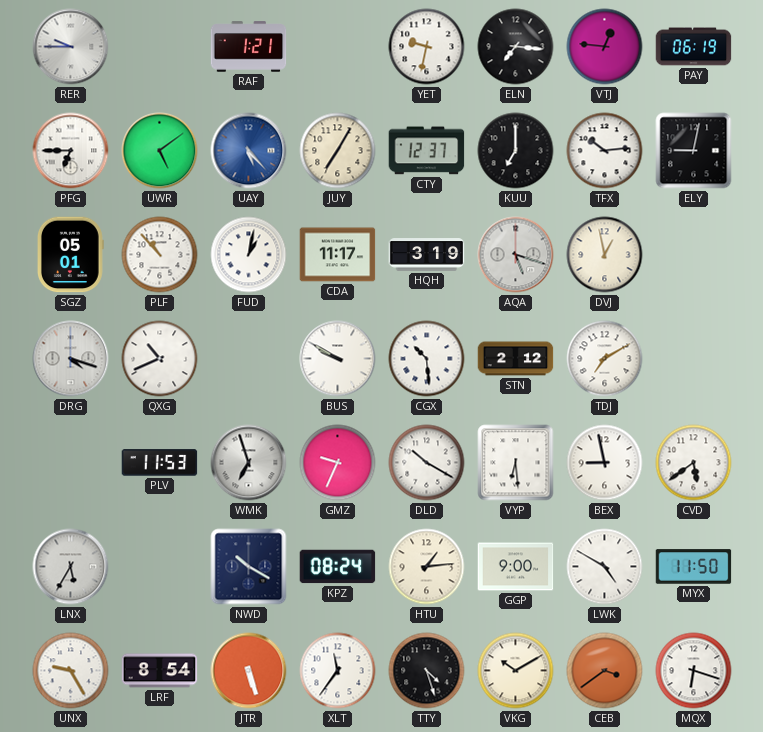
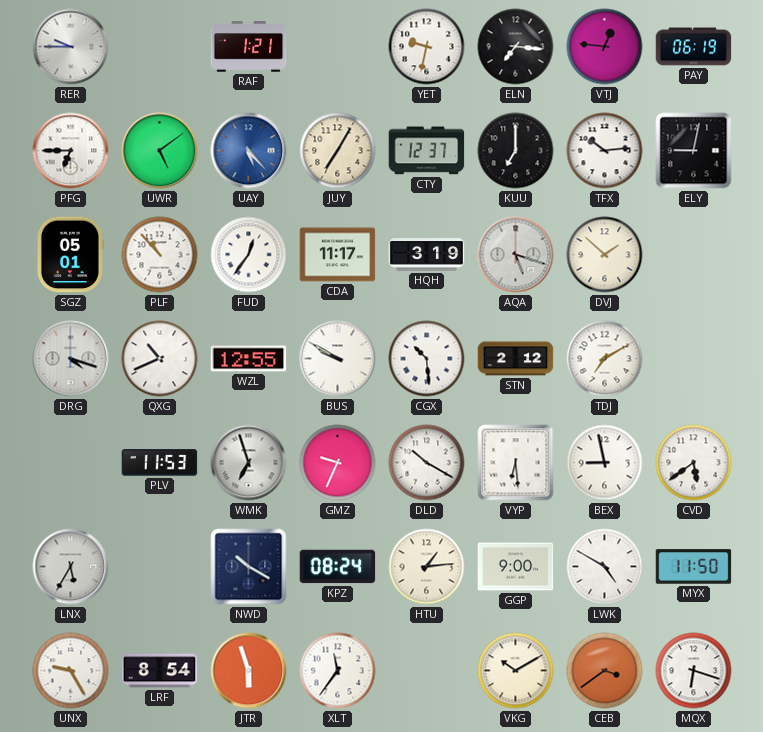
FUD: 1:02 -> 12:36 (249, 255)
DVJ: 12:58 -> 1:52 (605, 255)
WZL: none -> 12:55 (249, 359)
JTR: 5:27 -> 5:57 (249, 671)
TTY: 4:27 -> none (427, 671)
